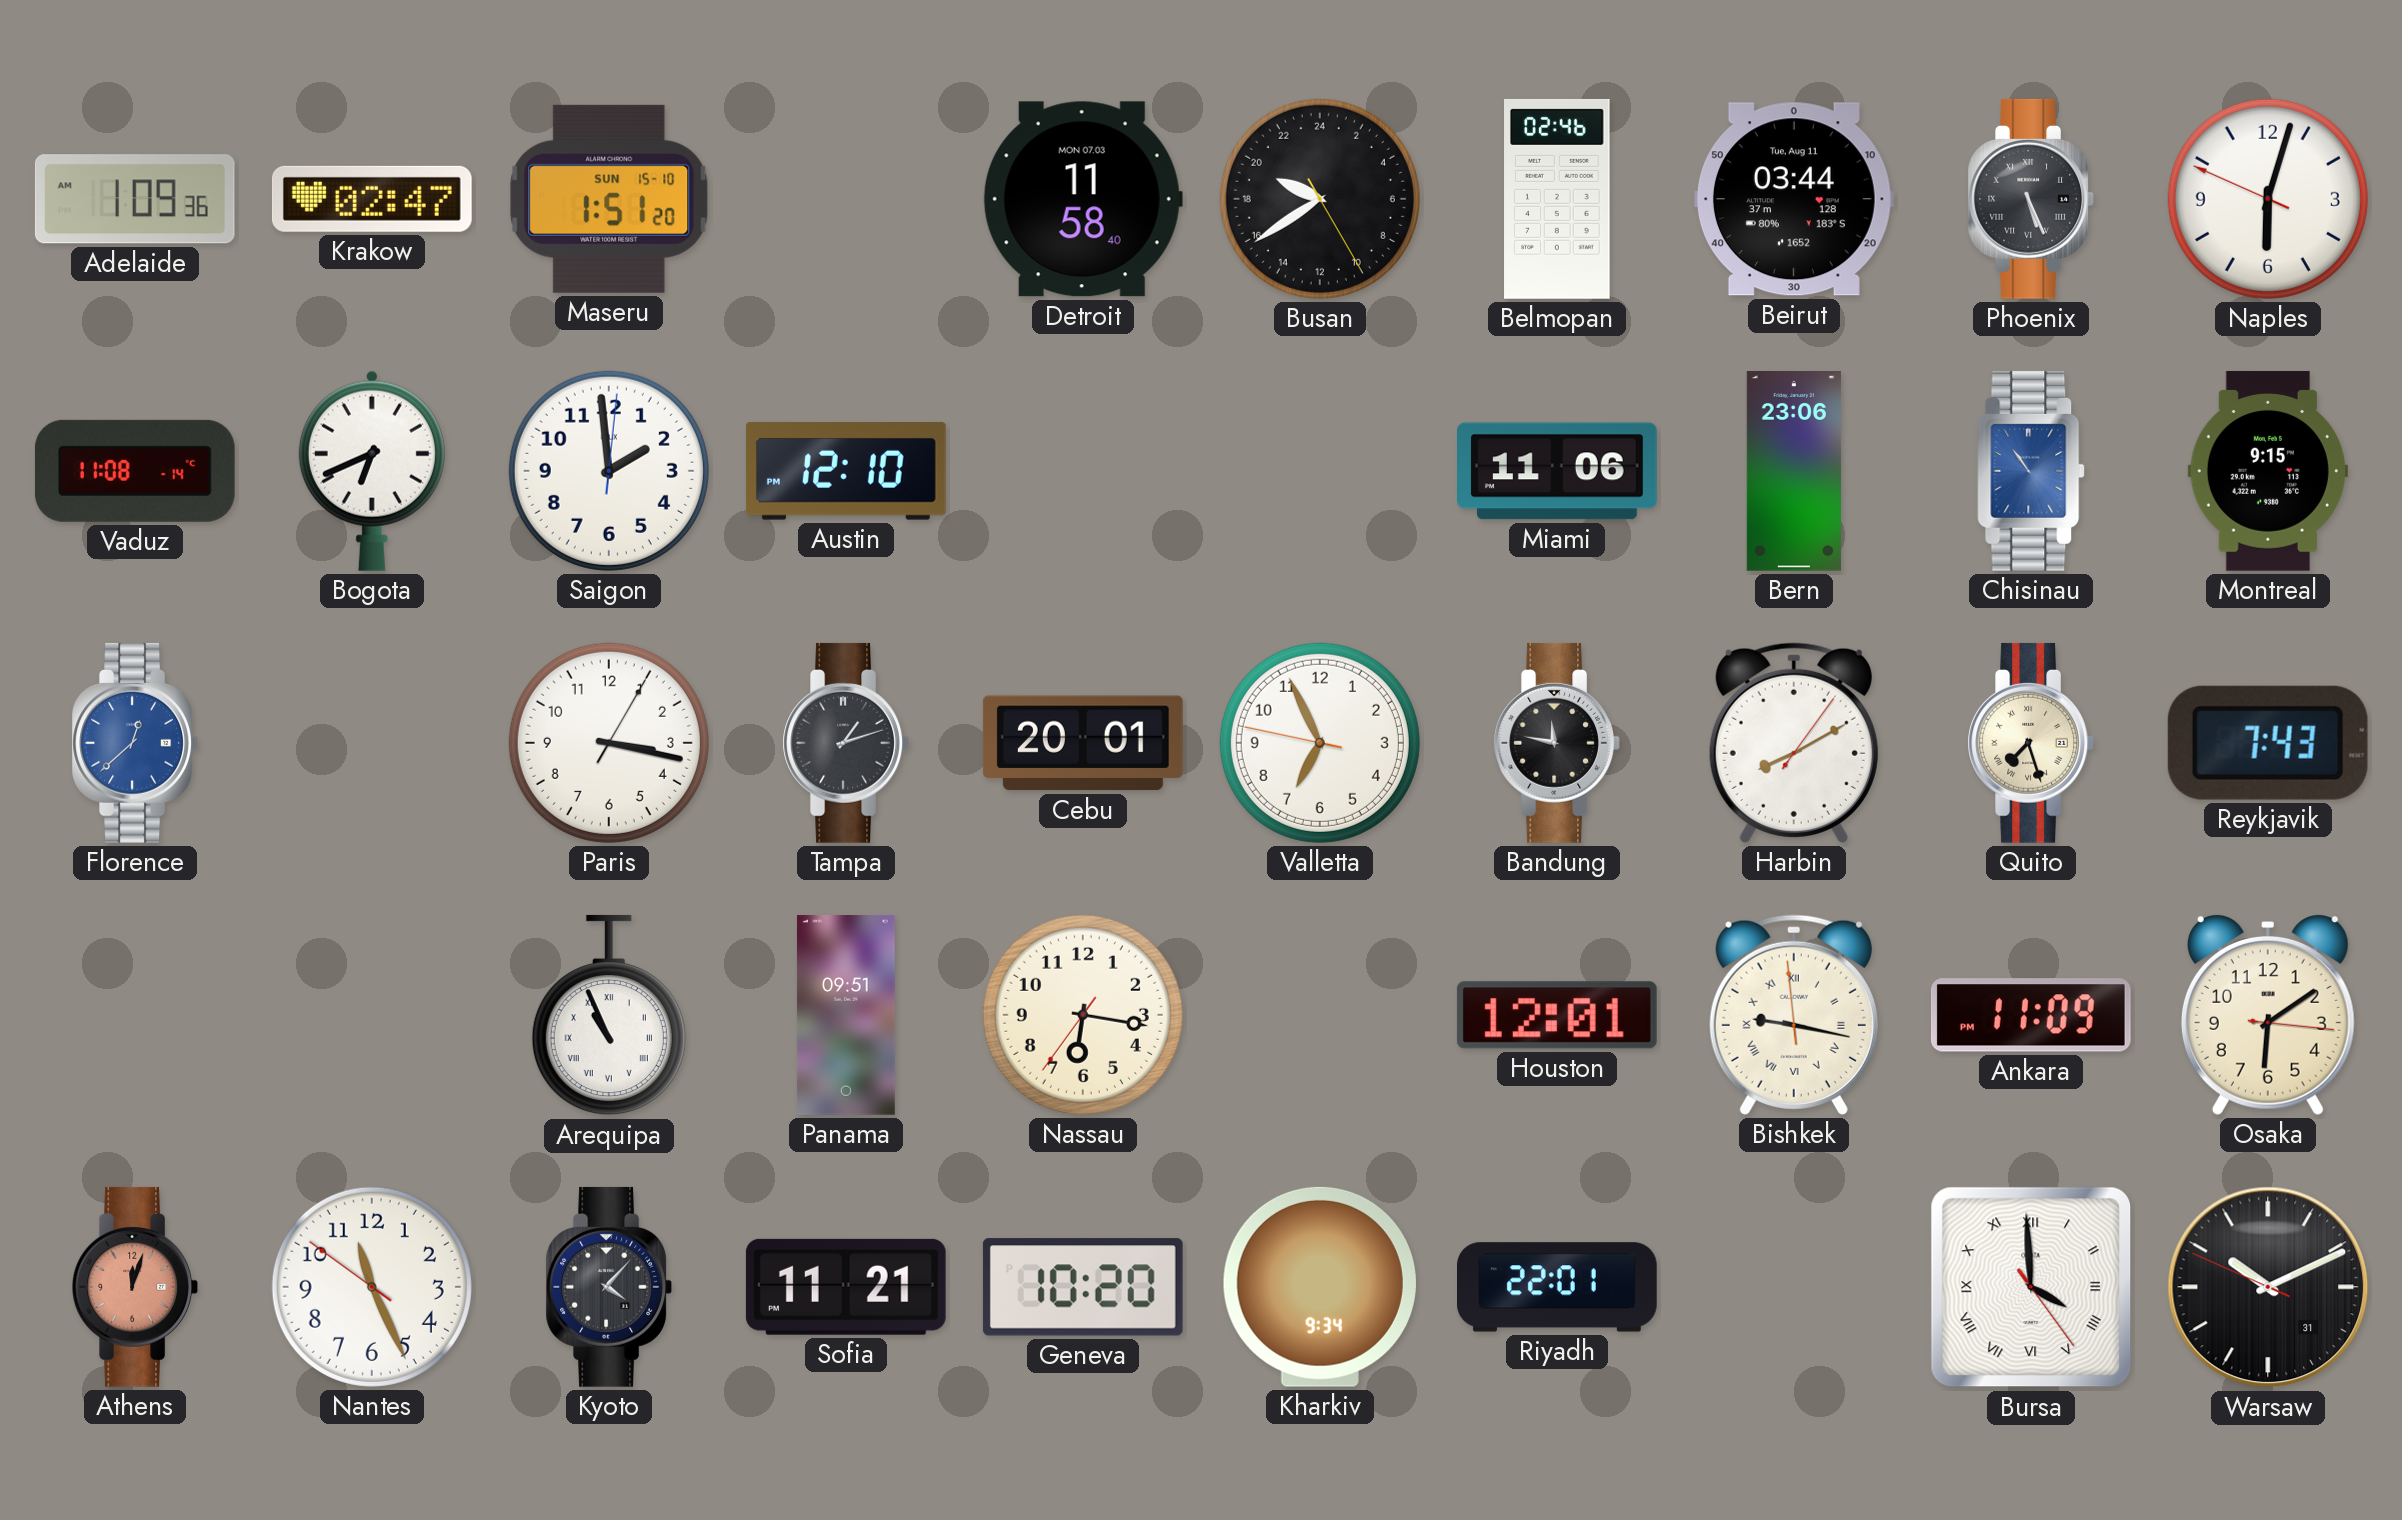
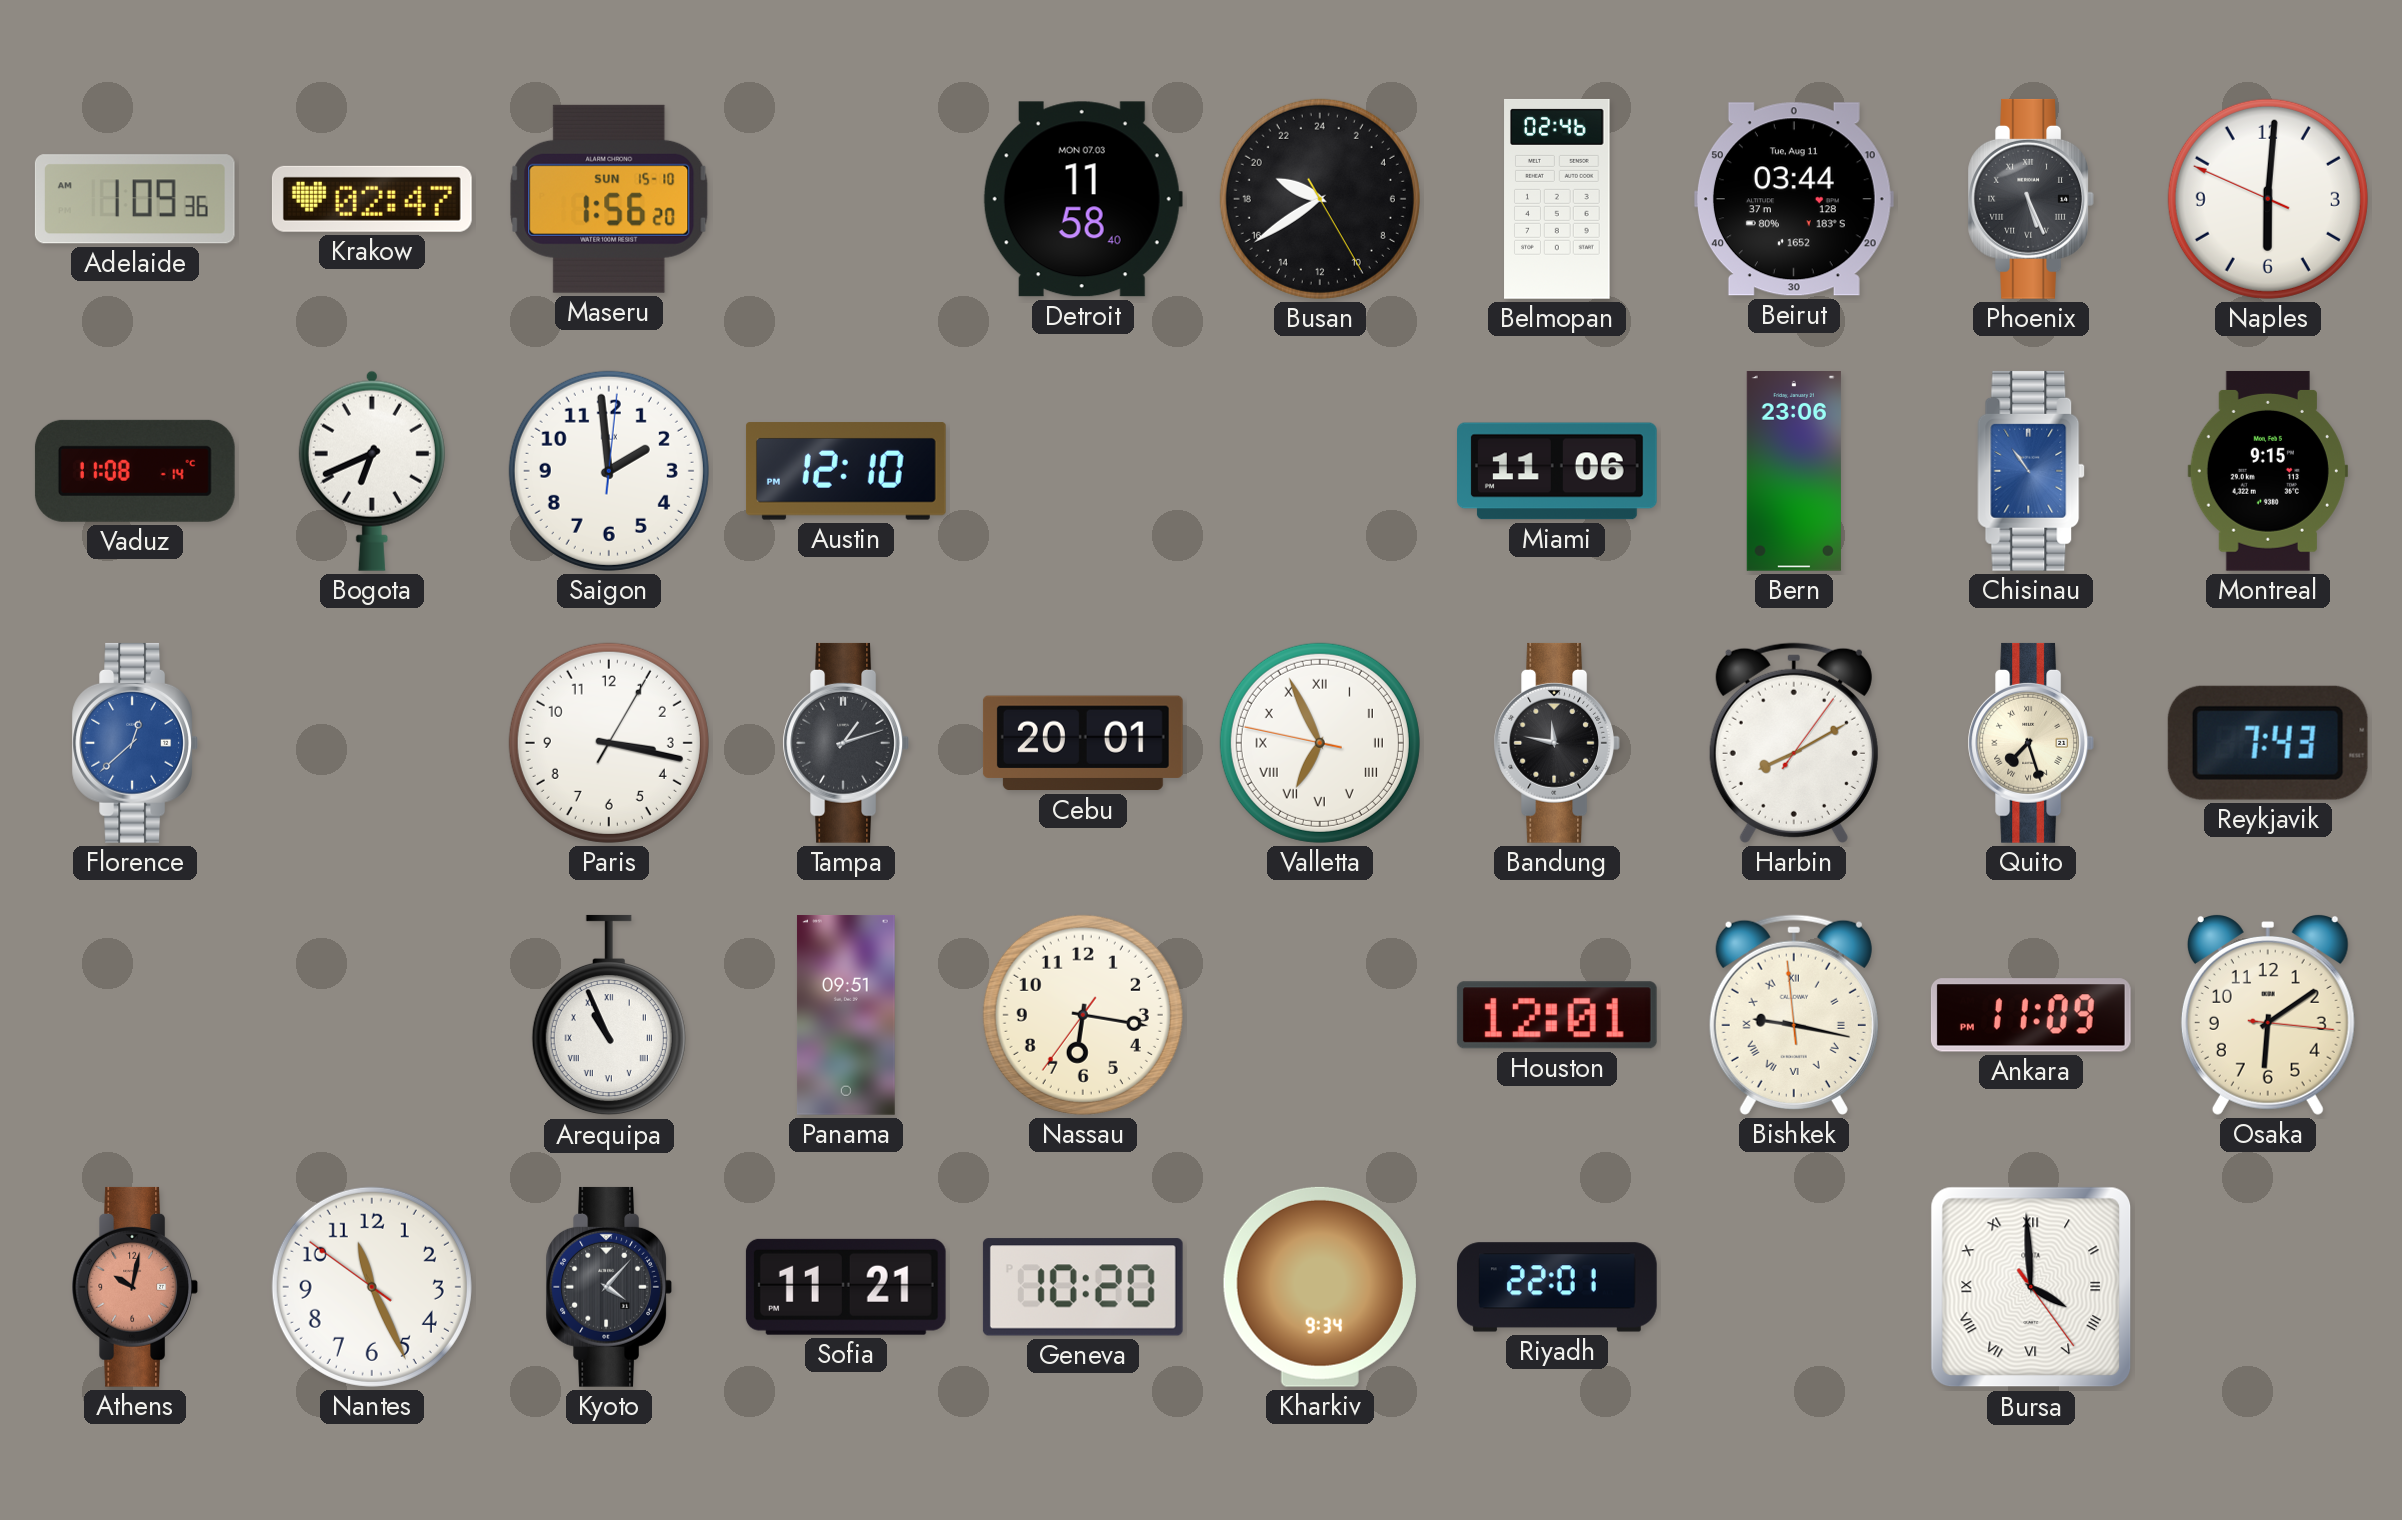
Maseru: 1:51 -> 1:56 (609, 199)
Naples: 6:02 -> 6:00 (2268, 199)
Valletta numerals: Arabic -> Roman (1320, 743)
Athens: 12:03 -> 10:02 (135, 1287)
Warsaw: 10:10 -> none (2268, 1287)
